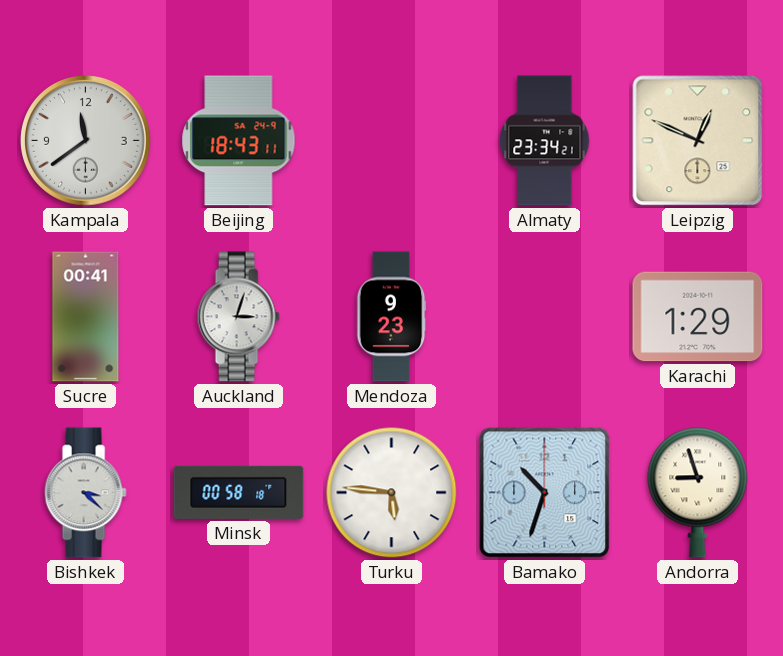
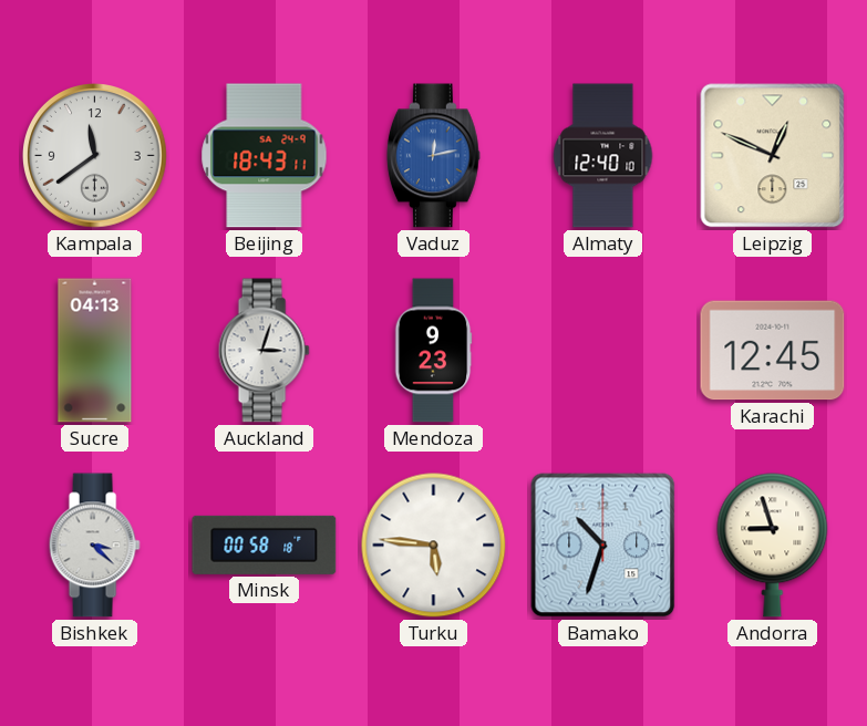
Vaduz: none -> 12:13 (433, 156)
Almaty: 23:34 -> 12:40 (603, 156)
Sucre: 00:41 -> 04:13 (95, 351)
Karachi: 1:29 -> 12:45 (773, 351)
